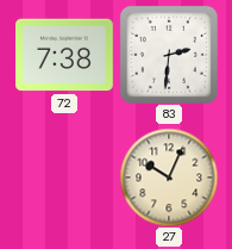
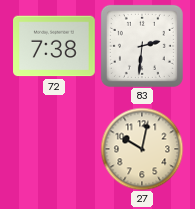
27: 10:04 -> 10:02 (142, 149)
